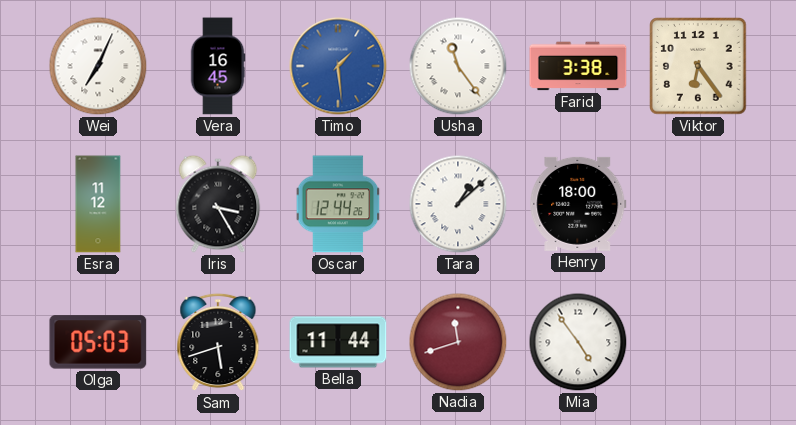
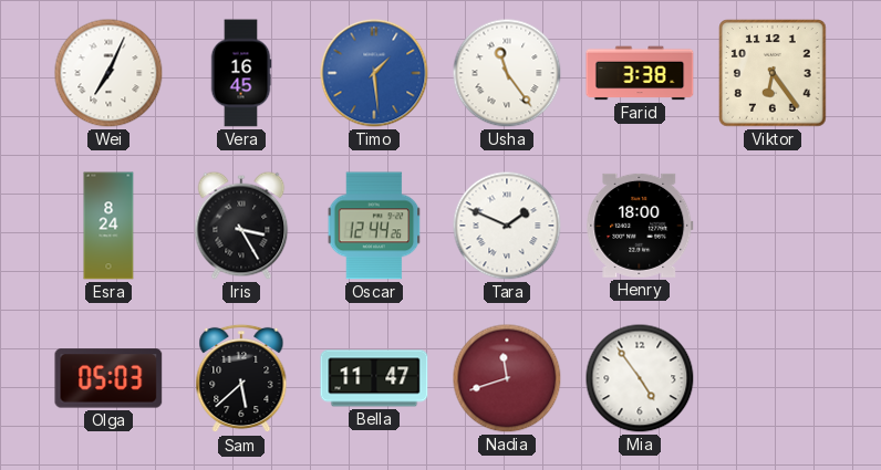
Esra: 11:12 -> 8:24 (108, 226)
Tara: 1:08 -> 1:49 (507, 226)
Sam: 5:42 -> 5:38 (241, 378)
Bella: 11:44 -> 11:47 (374, 378)
